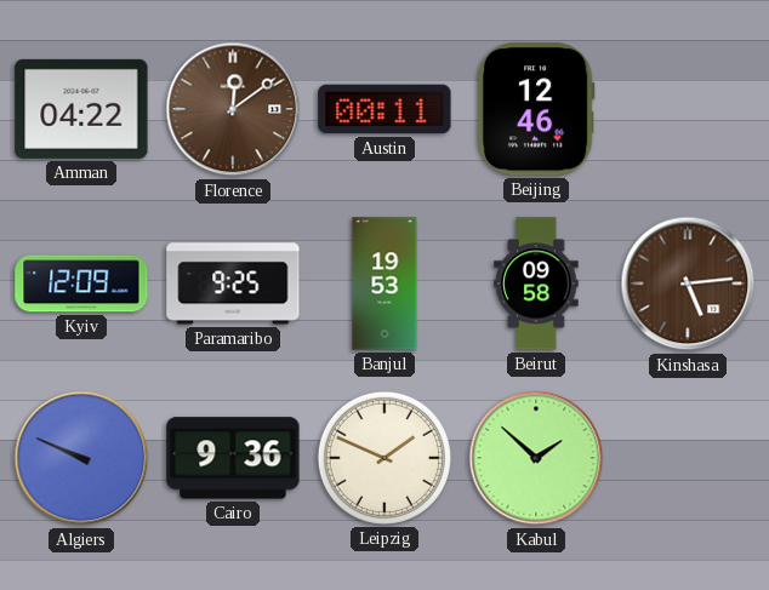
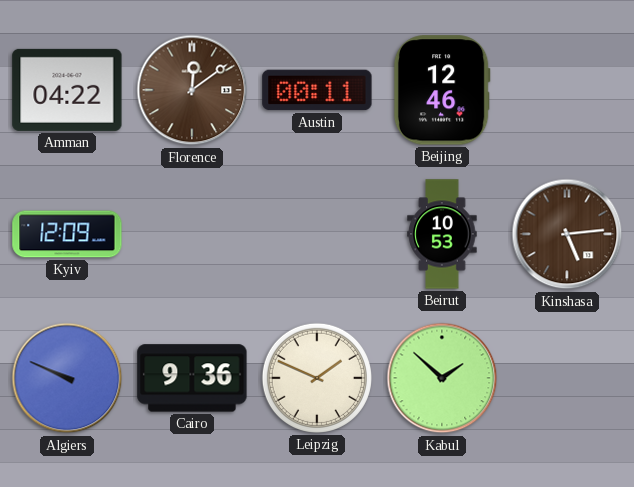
Paramaribo: 9:25 -> none (233, 283)
Banjul: 19:53 -> none (384, 283)
Beirut: 09:58 -> 10:53 (442, 234)
